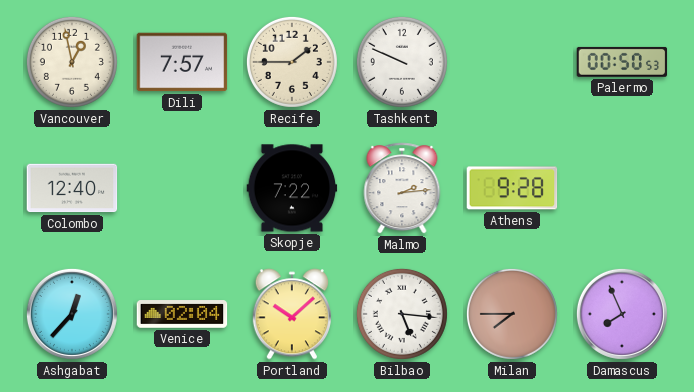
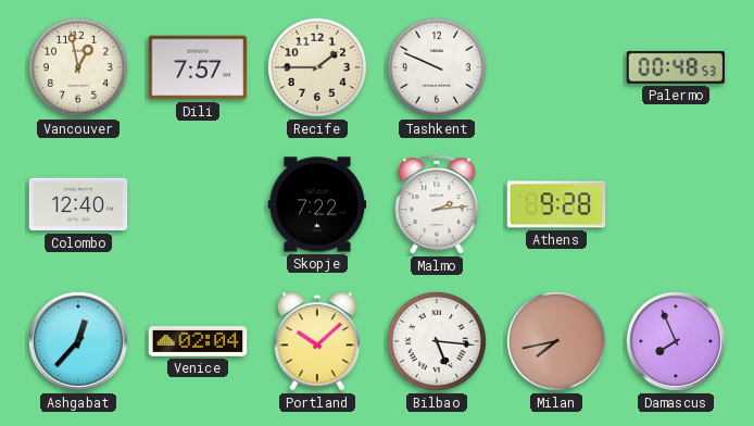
Palermo: 00:50 -> 00:48 (676, 67)
Milan: 7:45 -> 7:43 (556, 341)
